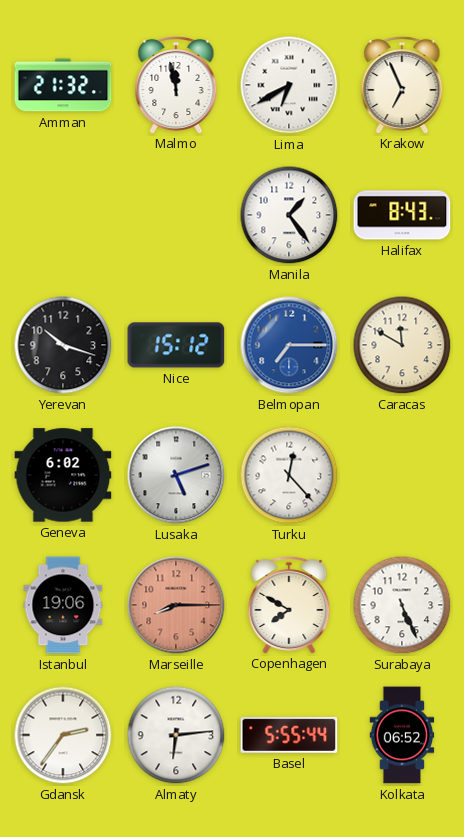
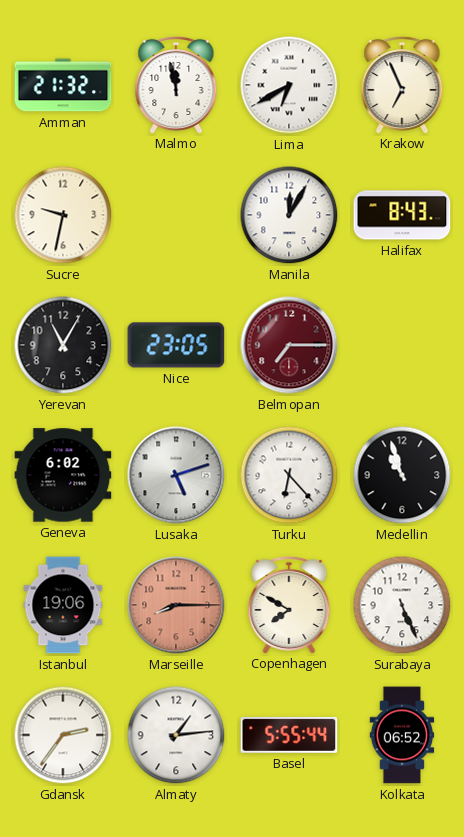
Sucre: none -> 9:32 (63, 215)
Manila: 1:24 -> 12:05 (289, 215)
Yerevan: 10:18 -> 11:05 (63, 345)
Nice: 15:12 -> 23:05 (176, 345)
Belmopan dial: blue -> burgundy (289, 345)
Caracas: 11:50 -> none (402, 345)
Turku: 12:23 -> 6:23 (289, 475)
Medellin: none -> 10:57 (402, 475)
Almaty: 6:14 -> 1:14 (176, 735)
